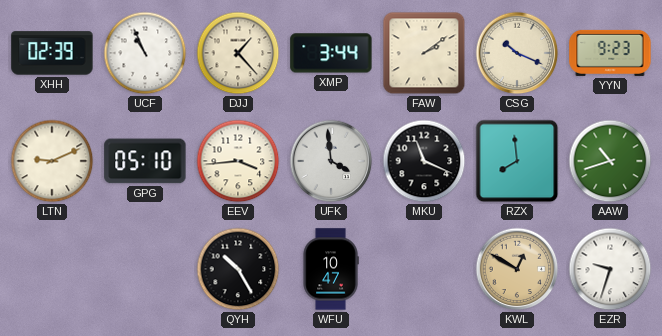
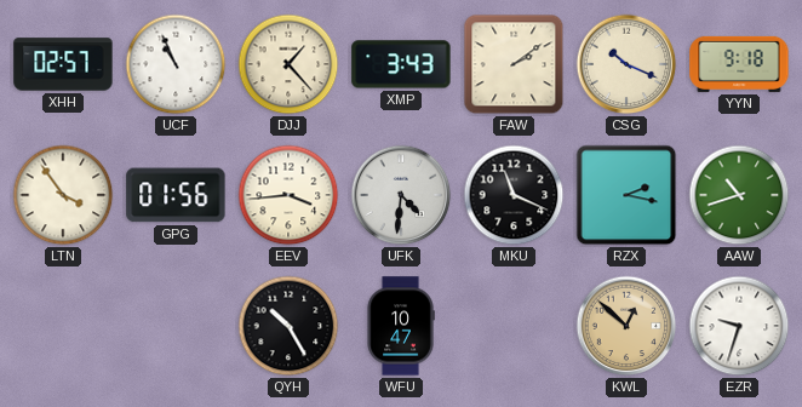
XHH: 02:39 -> 02:57 (63, 64)
XMP: 3:44 -> 3:43 (401, 64)
YYN: 9:23 -> 9:18 (739, 64)
LTN: 9:11 -> 3:54 (63, 195)
GPG: 05:10 -> 01:56 (176, 195)
UFK: 3:59 -> 4:31 (401, 195)
RZX: 7:59 -> 2:17 (626, 195)
KWL: 12:50 -> 12:52 (626, 326)
